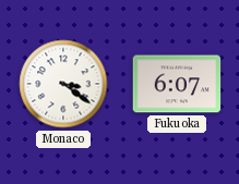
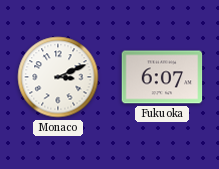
Monaco: 3:21 -> 3:11 (58, 77)
